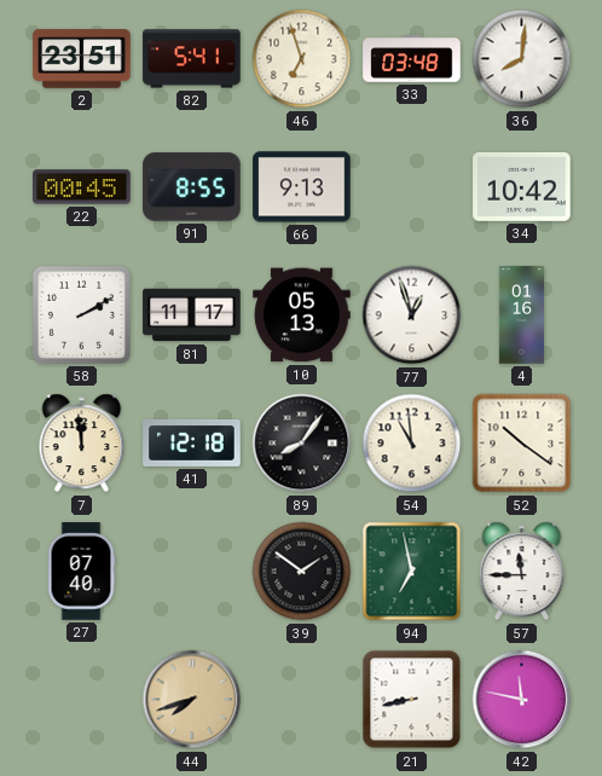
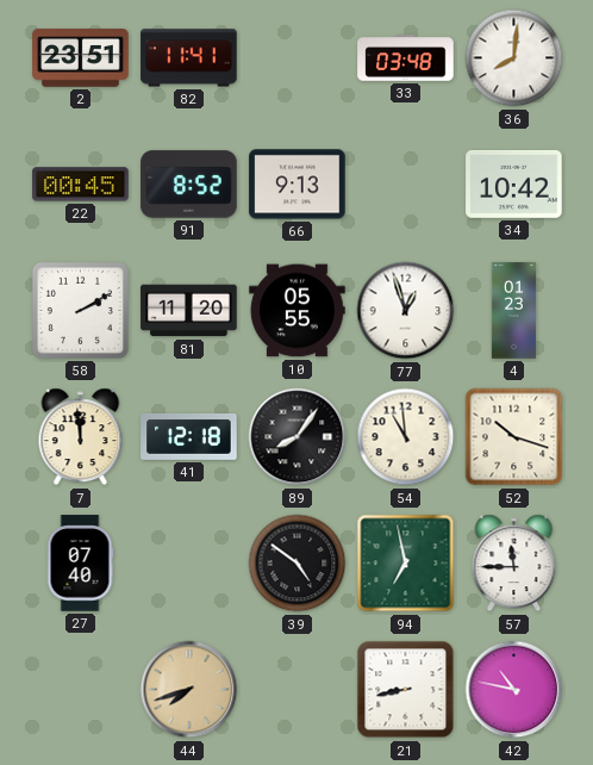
82: 5:41 -> 11:41 (189, 58)
46: 6:57 -> none (302, 59)
91: 8:55 -> 8:52 (189, 185)
81: 11:17 -> 11:20 (189, 311)
10: 05:13 -> 05:55 (298, 311)
4: 01:16 -> 01:23 (513, 311)
52: 10:21 -> 10:18 (514, 437)
39: 1:51 -> 4:51 (298, 564)
42: 11:47 -> 10:47 (514, 690)
